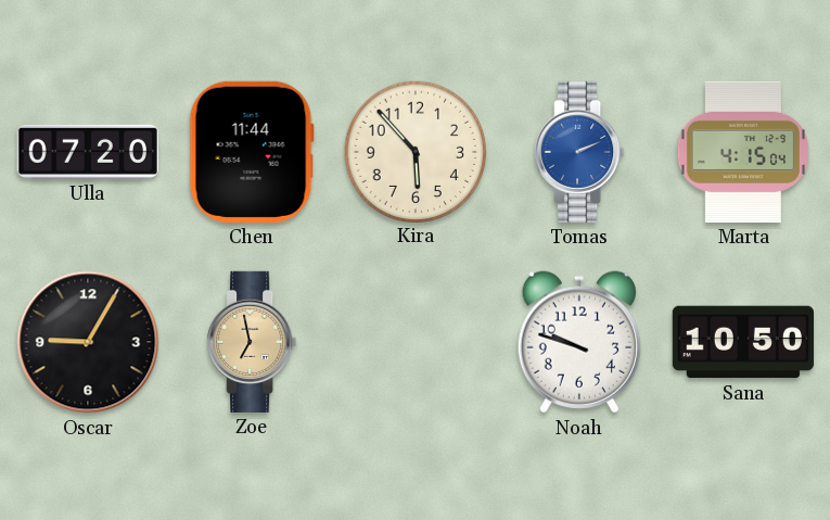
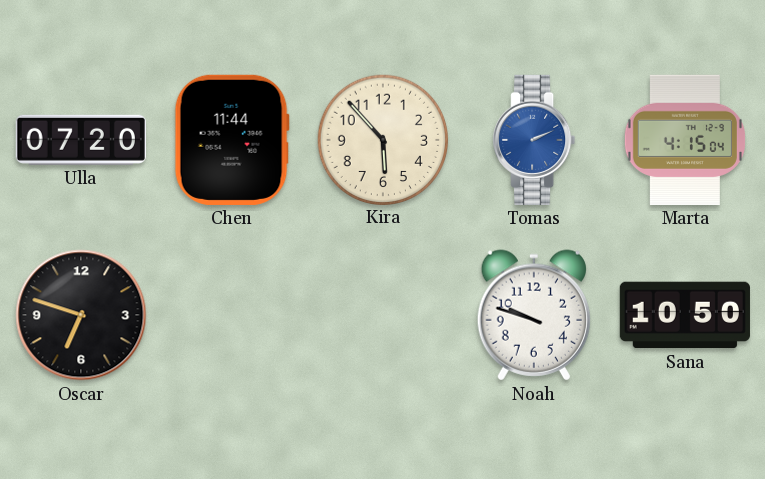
Oscar: 9:05 -> 6:48 (81, 315)
Zoe: 6:58 -> none (252, 342)
